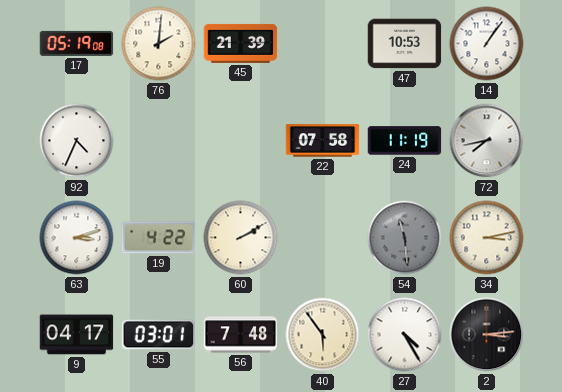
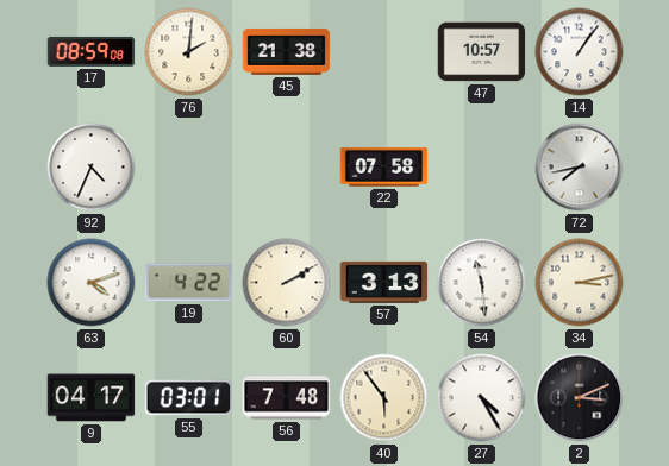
17: 05:19 -> 08:59 (92, 51)
45: 21:39 -> 21:38 (287, 51)
47: 10:53 -> 10:57 (482, 52)
24: 11:19 -> none (405, 141)
63: 3:12 -> 4:12 (92, 283)
57: none -> 3:13 (384, 282)
54 dial: grey -> white (482, 283)
2: 3:14 -> 3:11 (580, 398)
